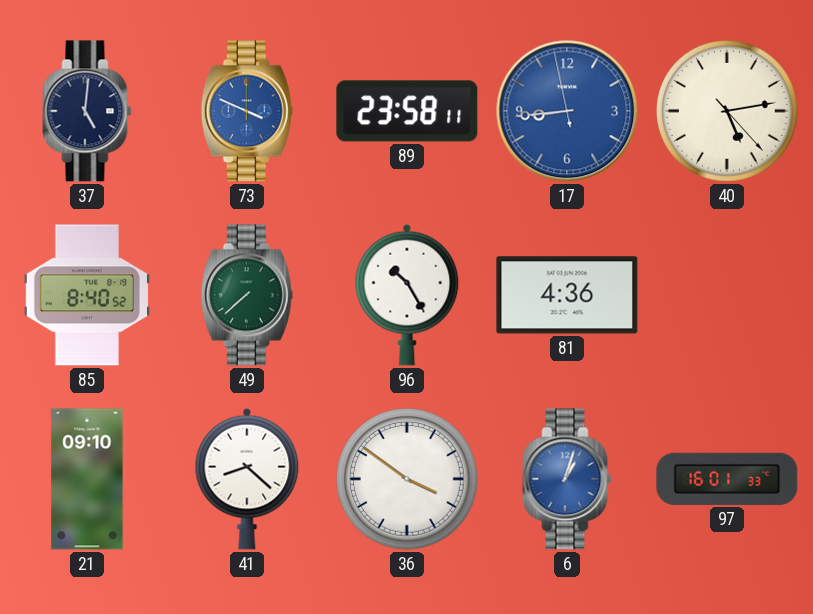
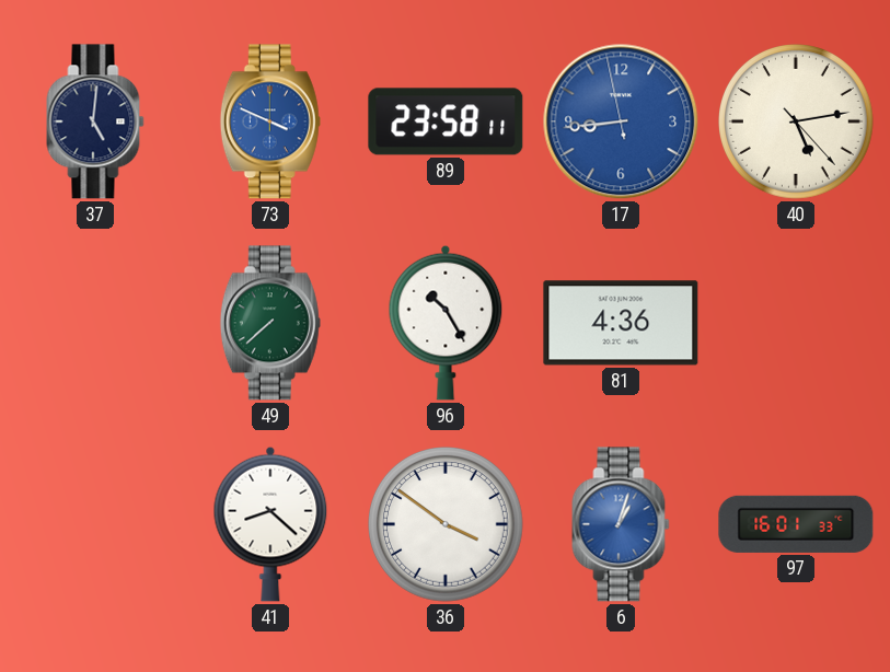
85: 8:40 -> none (87, 295)
21: 09:10 -> none (87, 479)
